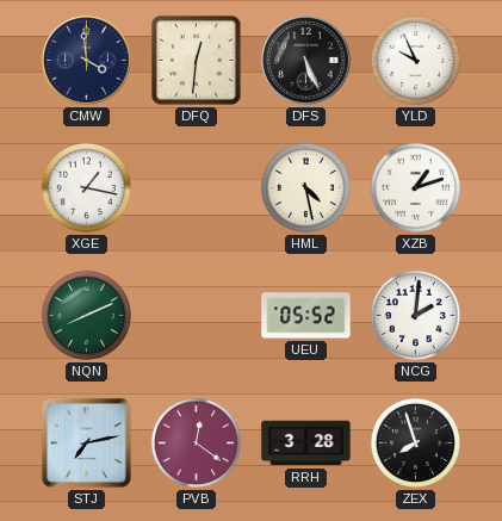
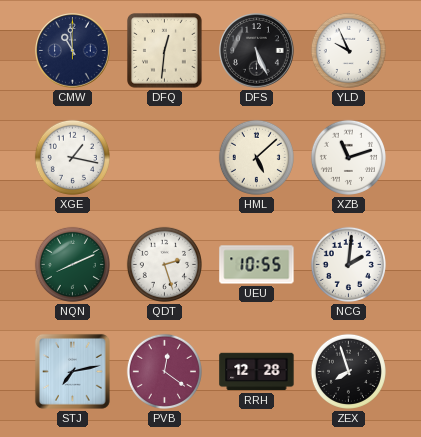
CMW: 3:59 -> 10:59 (73, 51)
HML: 4:28 -> 5:08 (256, 157)
XZB: 1:12 -> 11:12 (348, 157)
QDT: none -> 2:27 (164, 264)
UEU: 05:52 -> 10:55 (257, 265)
RRH: 3:28 -> 12:28 (257, 372)
